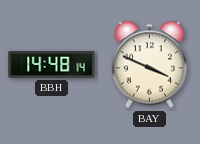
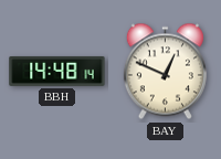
BAY: 3:49 -> 12:49 (165, 72)
